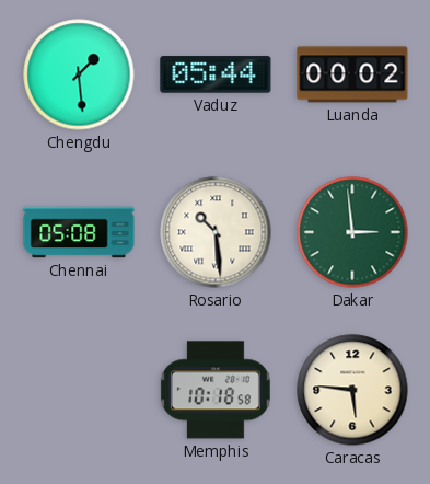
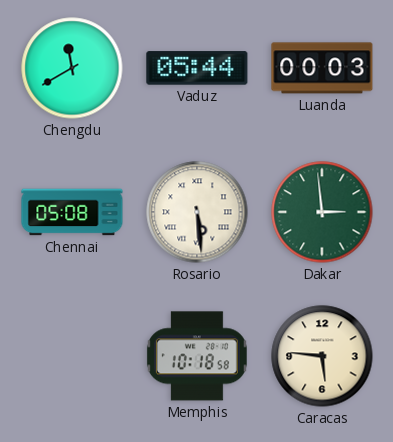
Chengdu: 1:29 -> 11:40 (72, 68)
Luanda: 00:02 -> 00:03 (322, 68)
Rosario: 10:29 -> 5:29 (197, 212)
